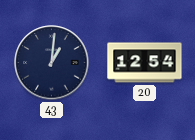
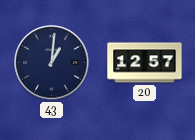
20: 12:54 -> 12:57 (145, 63)
